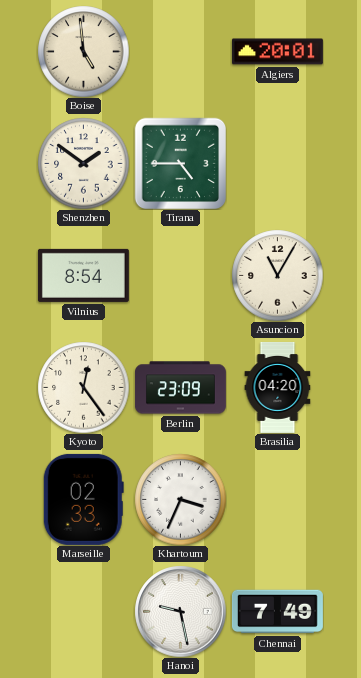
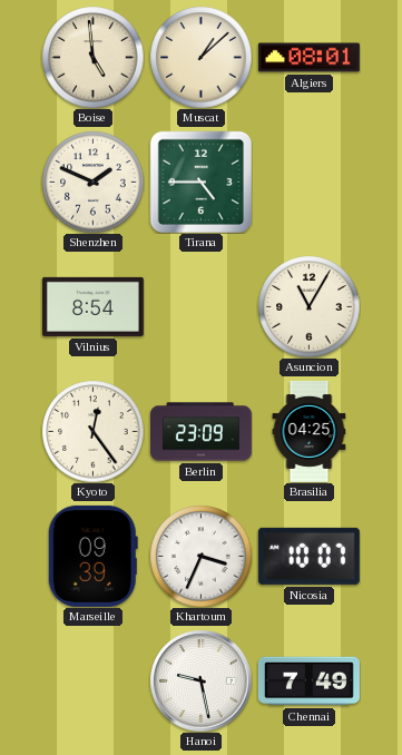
Muscat: none -> 1:08 (200, 57)
Algiers: 20:01 -> 08:01 (308, 58)
Shenzhen: 1:51 -> 1:49 (92, 182)
Brasilia: 04:20 -> 04:25 (310, 431)
Marseille: 02:33 -> 09:39 (92, 556)
Nicosia: none -> 10:07 (308, 556)
